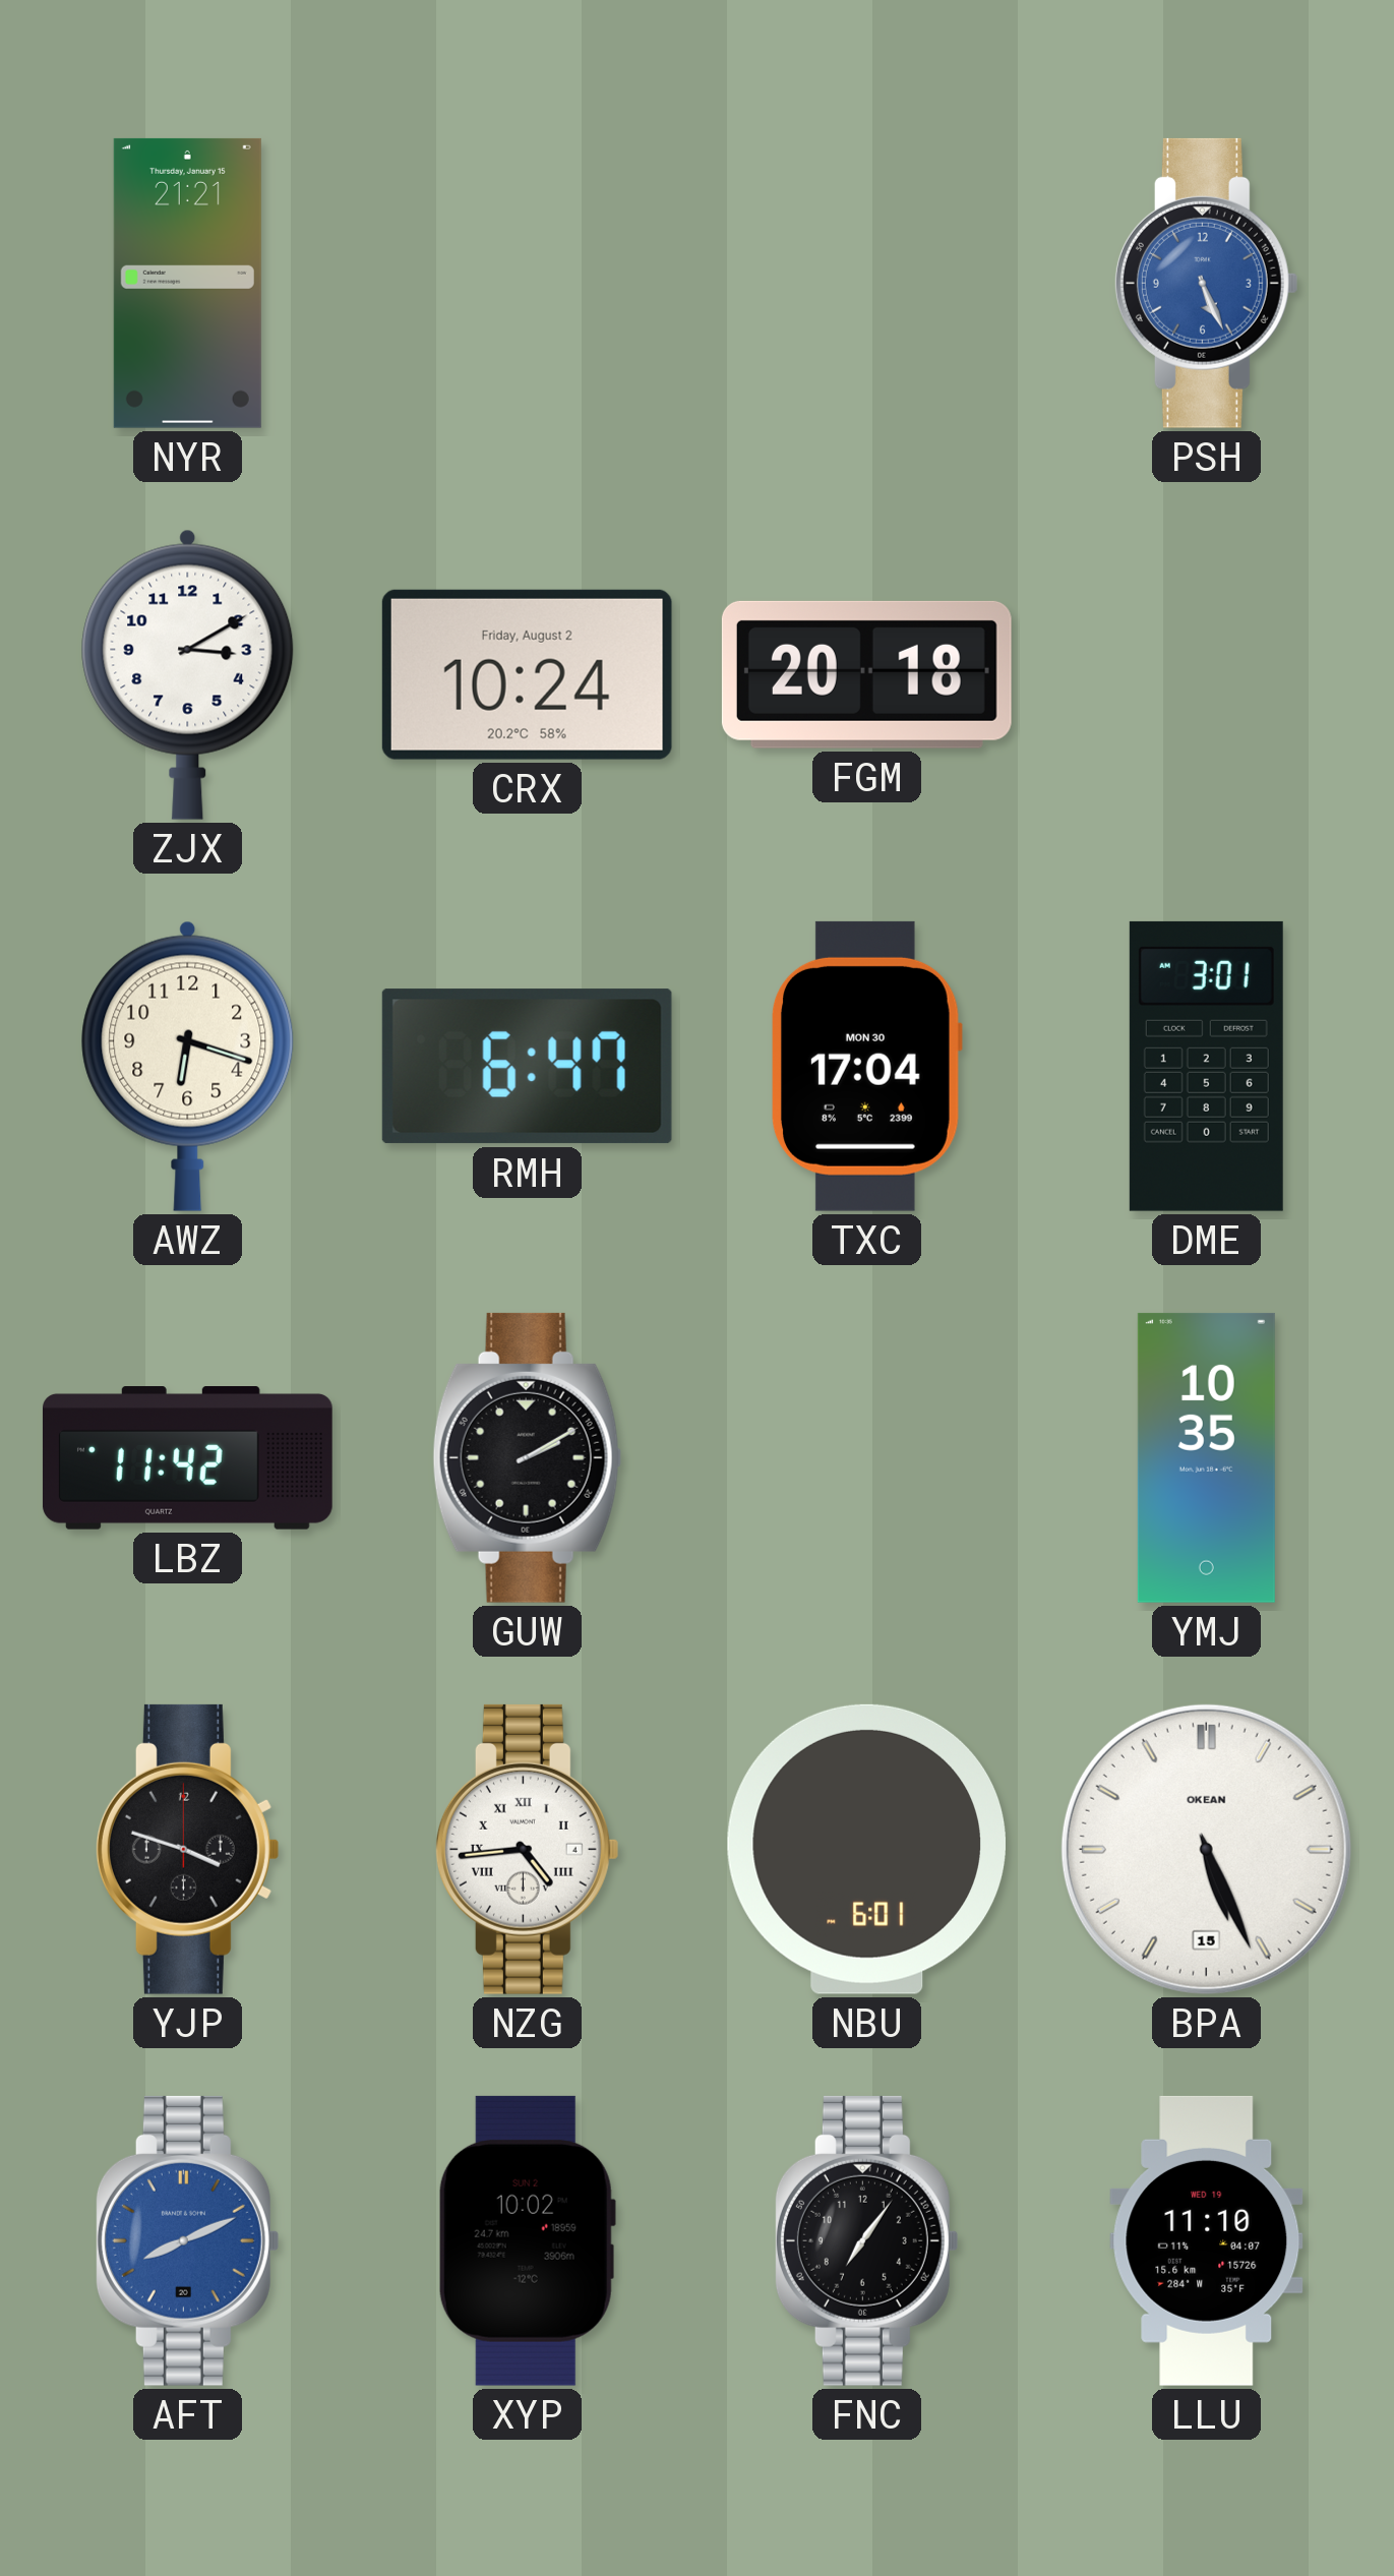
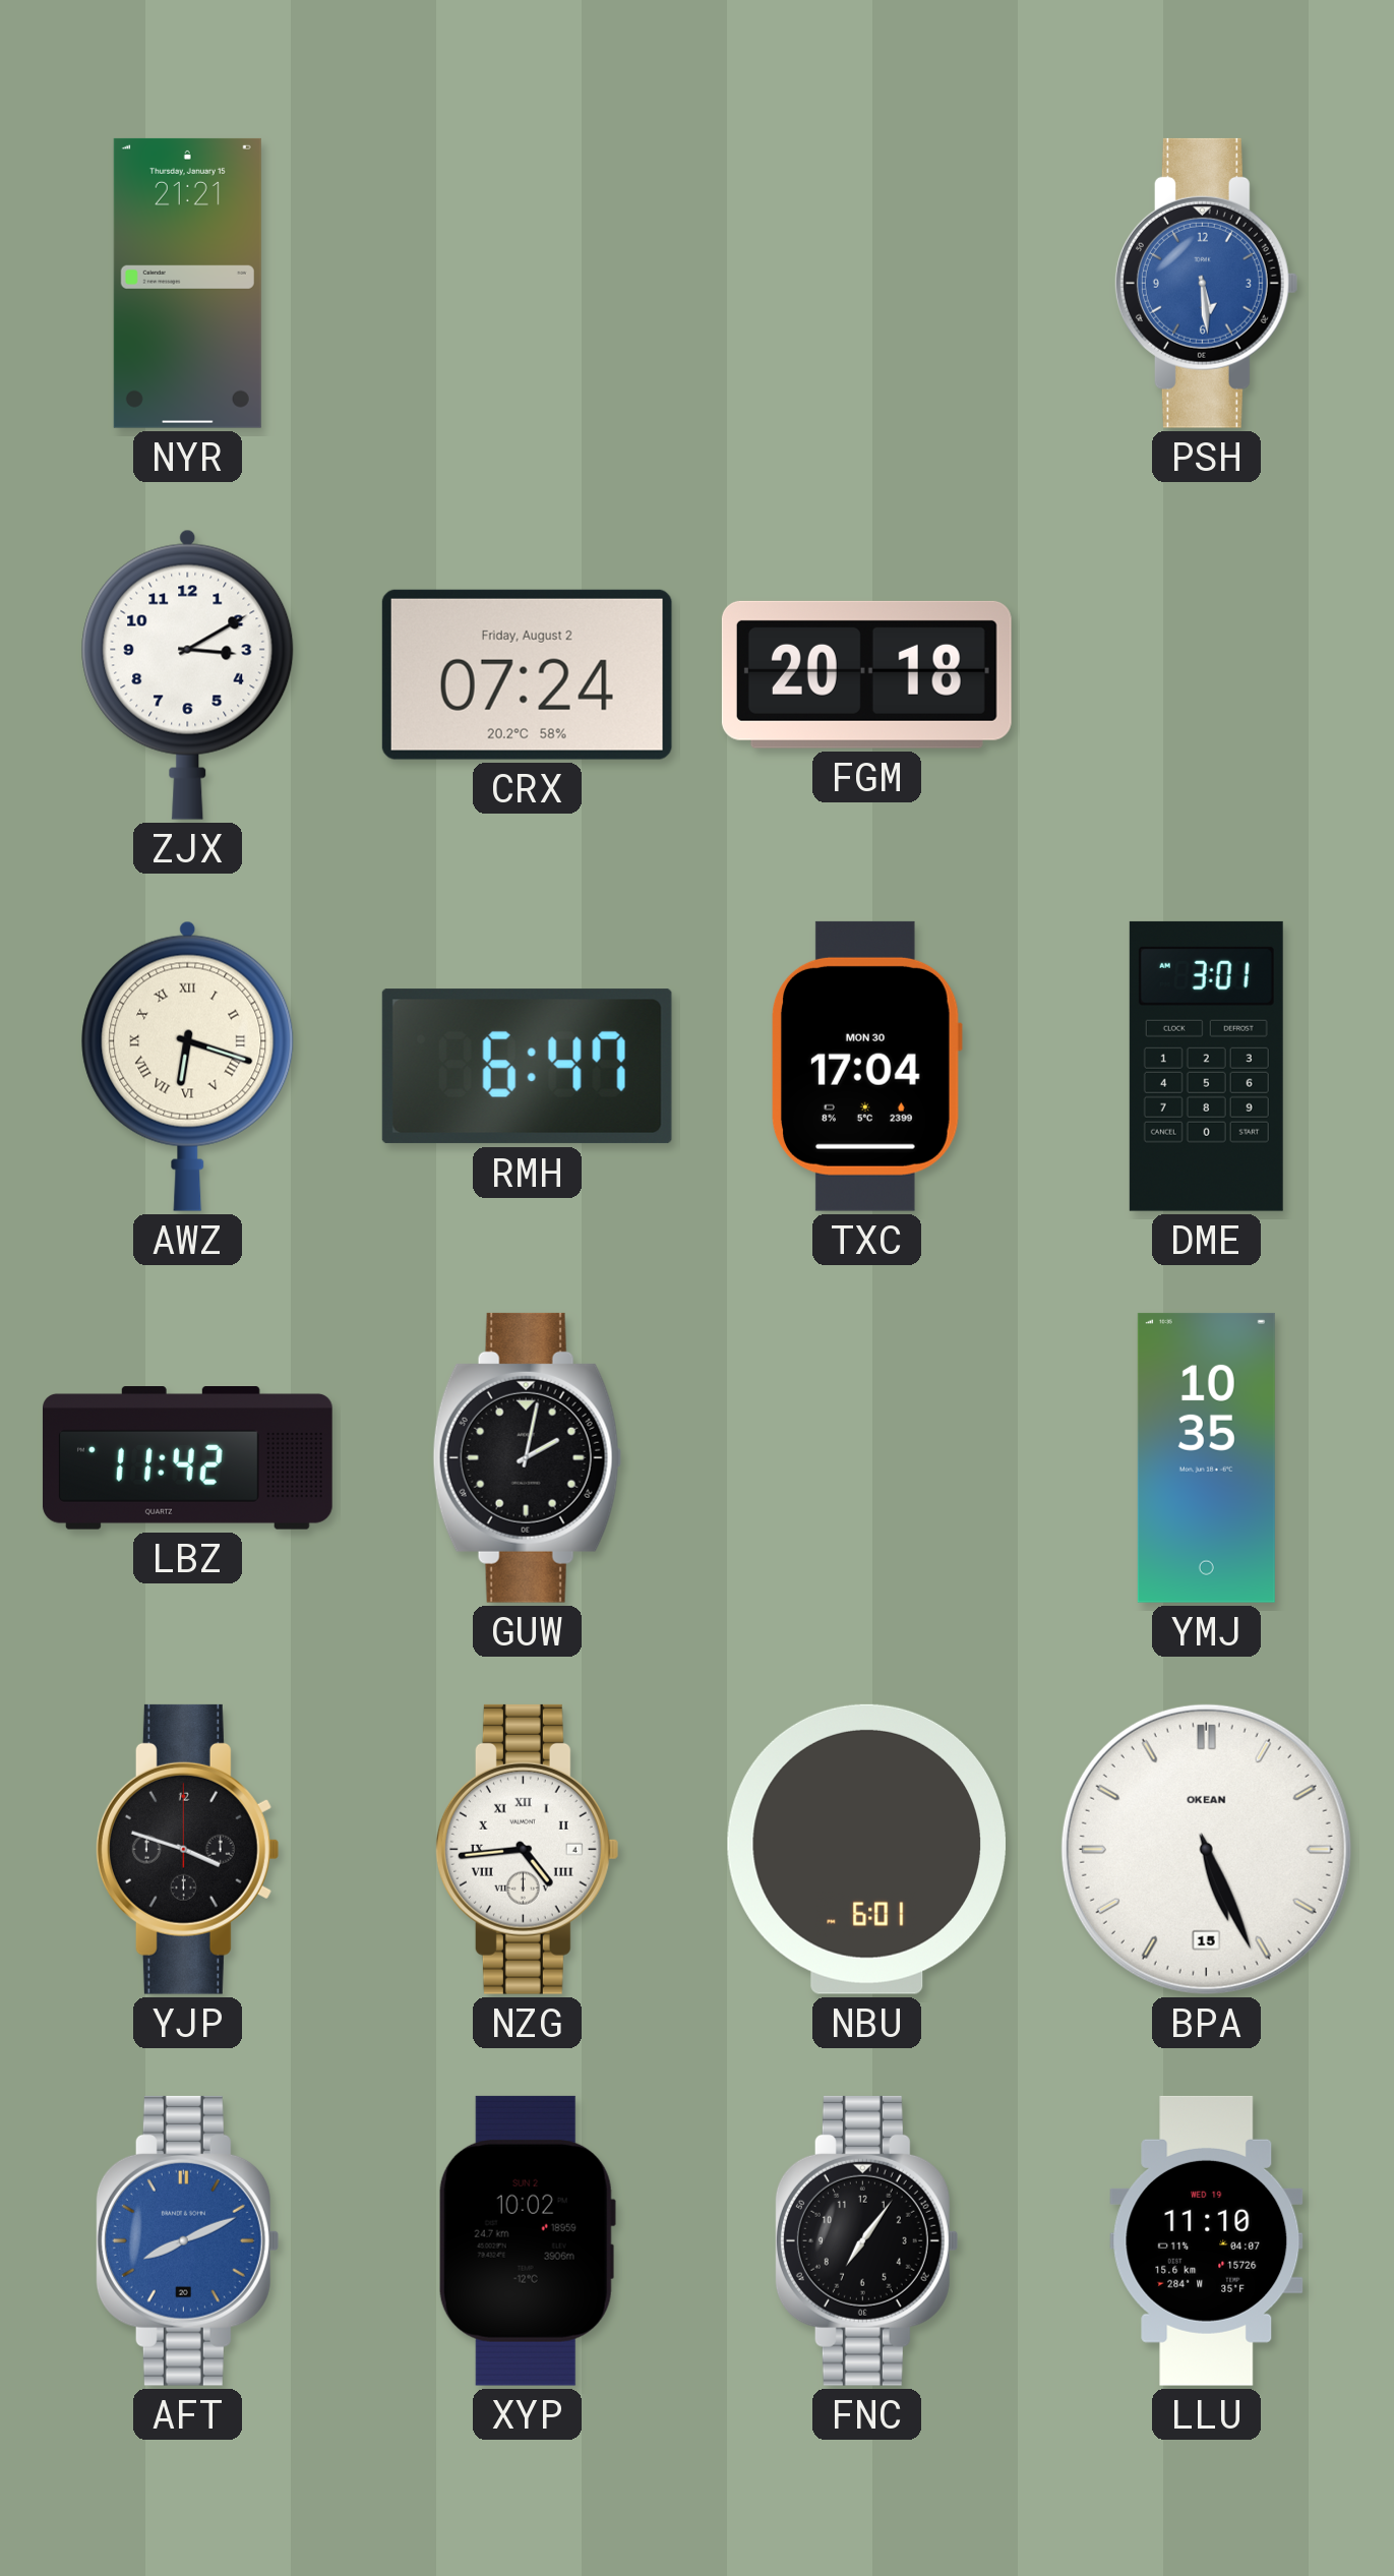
PSH: 5:26 -> 5:29 (1206, 283)
CRX: 10:24 -> 07:24 (527, 674)
AWZ numerals: Arabic -> Roman (188, 1066)
GUW: 2:10 -> 2:02 (528, 1457)
